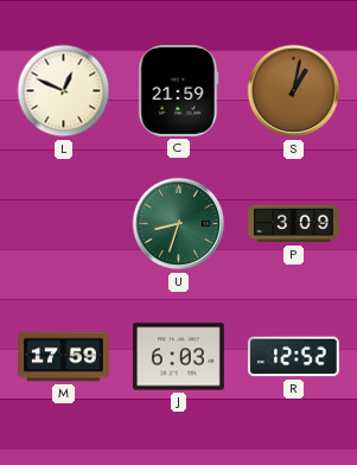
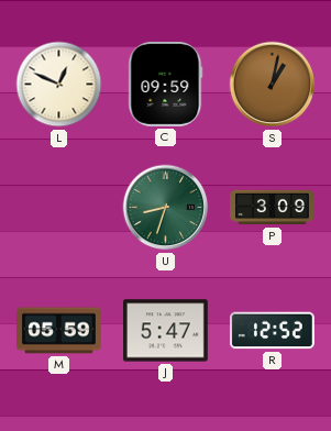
C: 21:59 -> 09:59 (166, 84)
M: 17:59 -> 05:59 (59, 331)
J: 6:03 -> 5:47 (166, 331)
